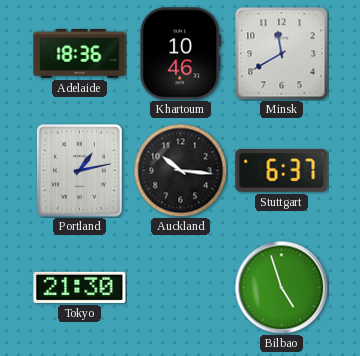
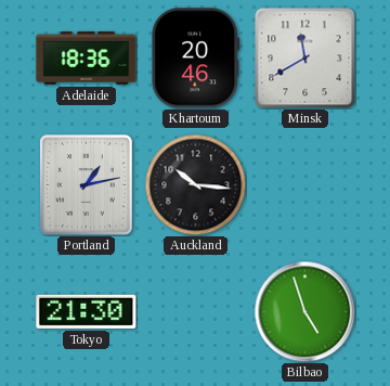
Khartoum: 10:46 -> 20:46 (196, 59)
Stuttgart: 6:37 -> none (282, 171)
